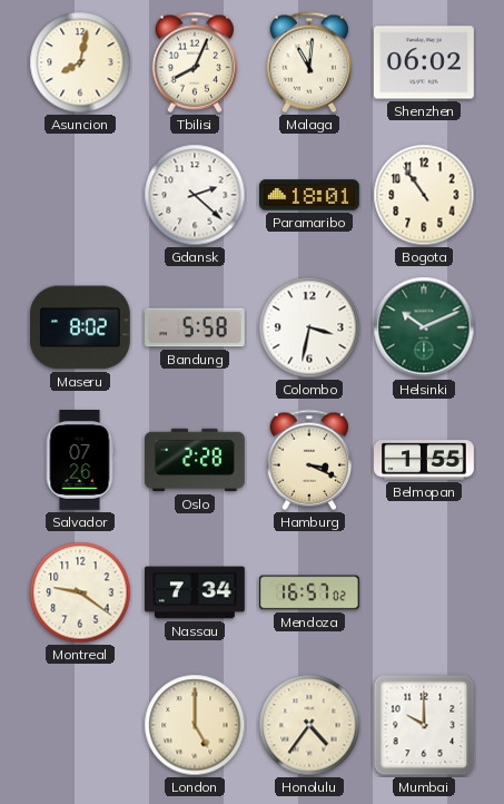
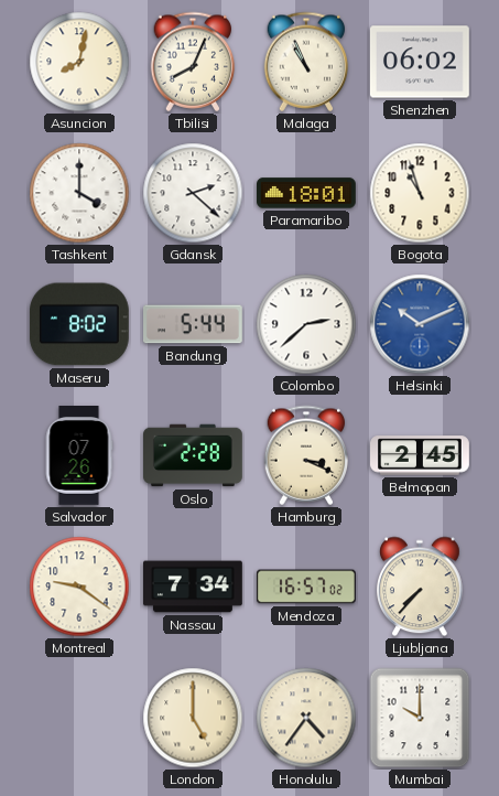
Malaga: 11:01 -> 10:56 (306, 62)
Tashkent: none -> 4:00 (79, 193)
Bogota: 10:54 -> 10:57 (420, 193)
Bandung: 5:58 -> 5:44 (194, 324)
Colombo: 3:32 -> 2:38 (306, 324)
Helsinki dial: green -> blue (420, 324)
Belmopan: 1:55 -> 2:45 (421, 455)
Ljubljana: none -> 7:37 (421, 587)
